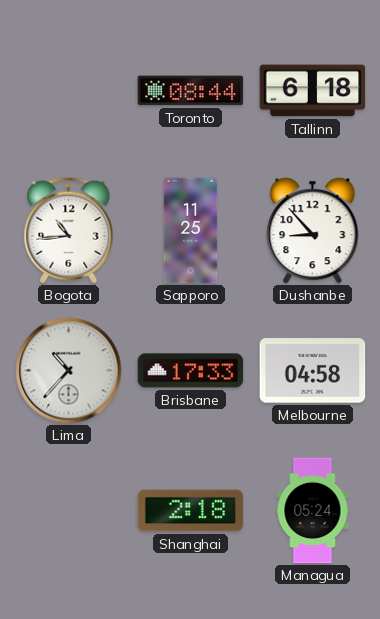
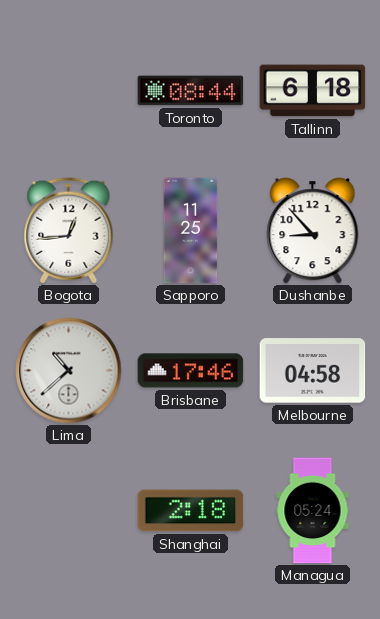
Bogota: 10:44 -> 12:44 (69, 231)
Lima: 10:37 -> 10:38 (69, 371)
Brisbane: 17:33 -> 17:46 (191, 371)
